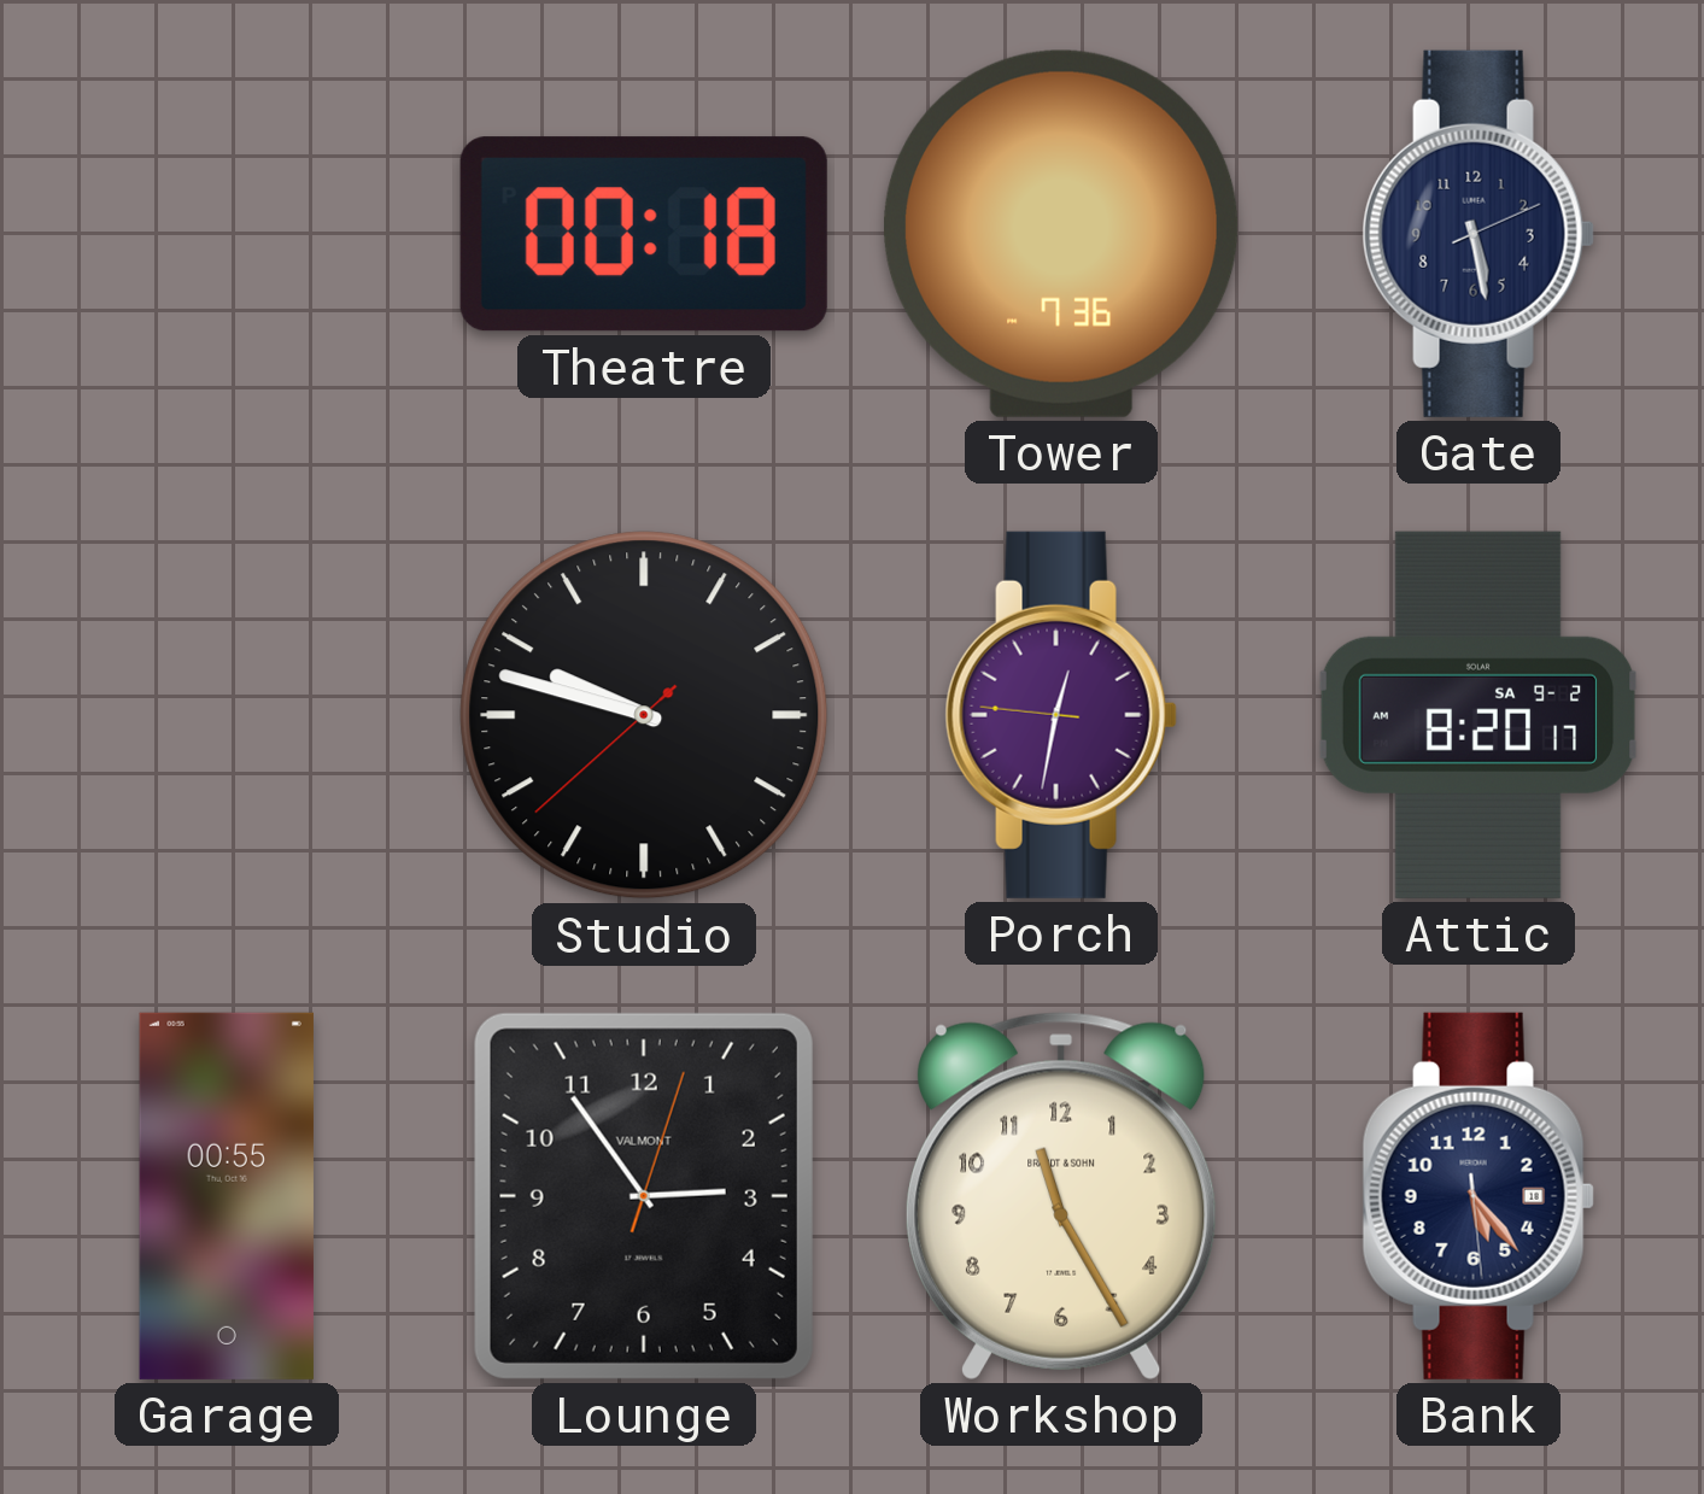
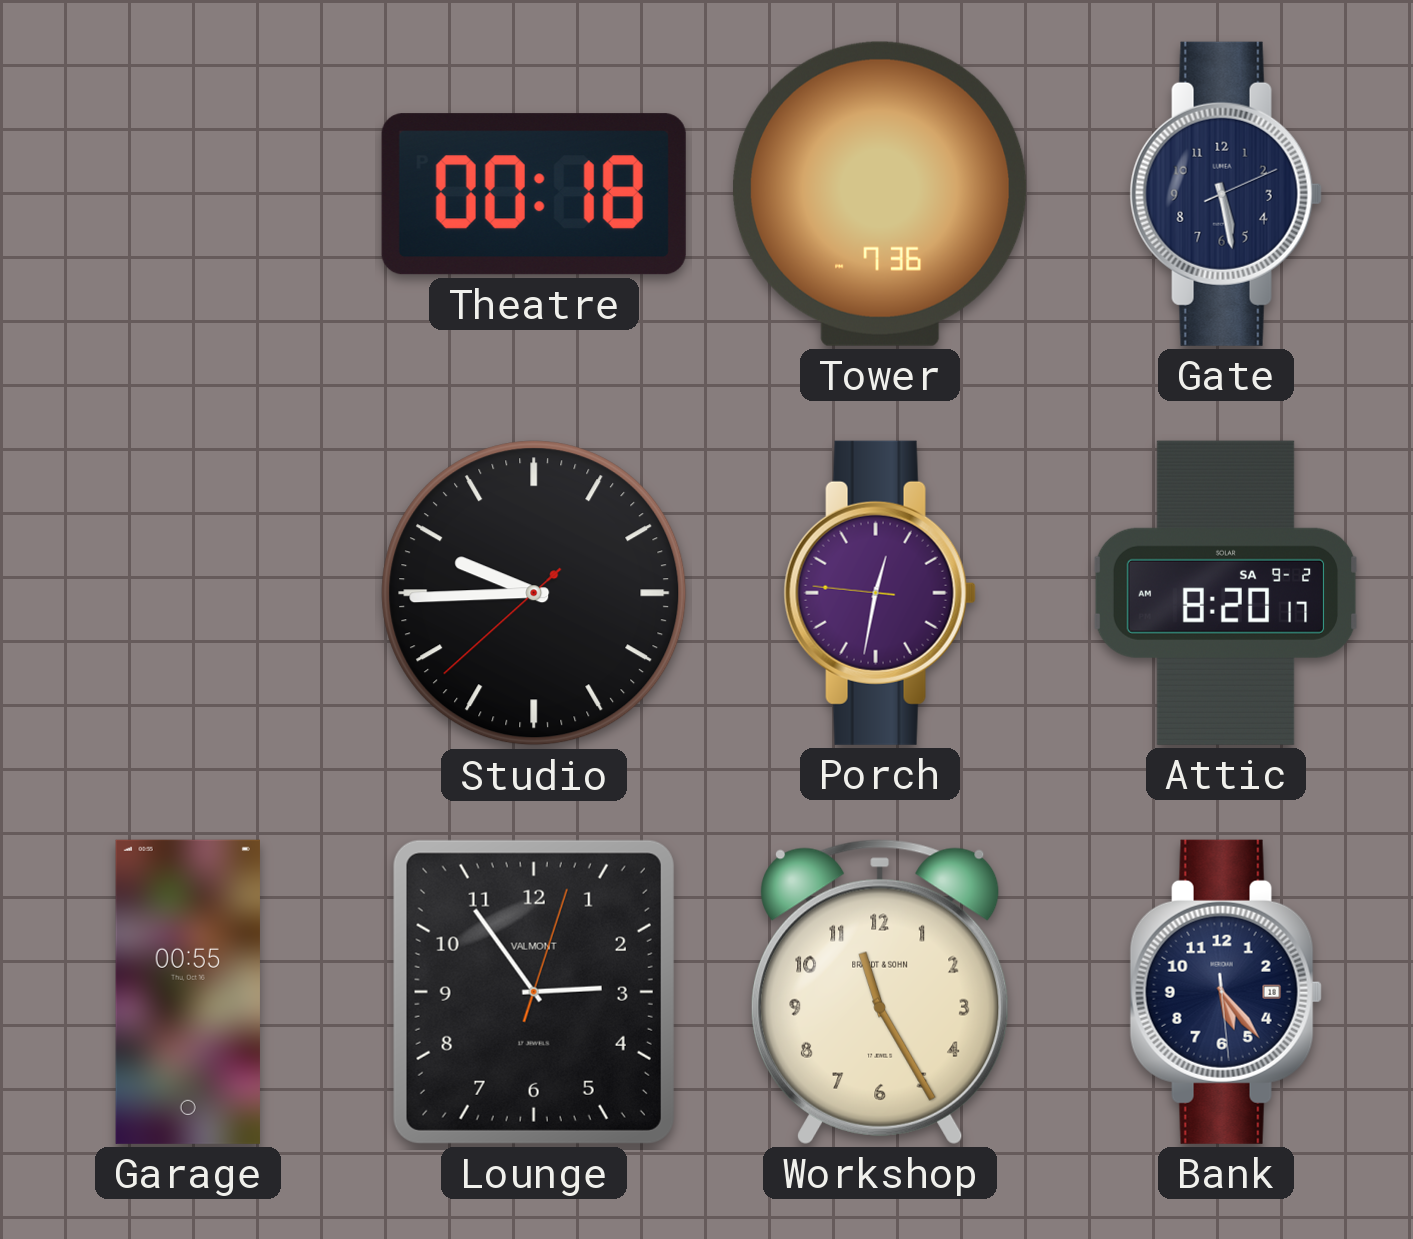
Studio: 9:47 -> 9:44 (534, 593)
